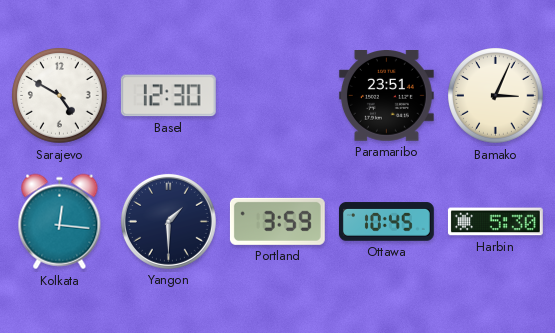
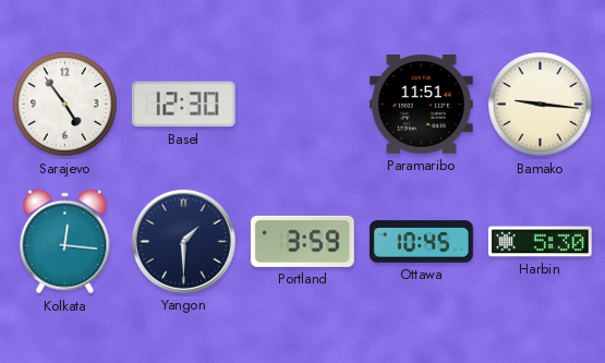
Sarajevo: 4:50 -> 4:54 (65, 105)
Paramaribo: 23:51 -> 11:51 (421, 105)
Bamako: 3:04 -> 9:16 (541, 105)
